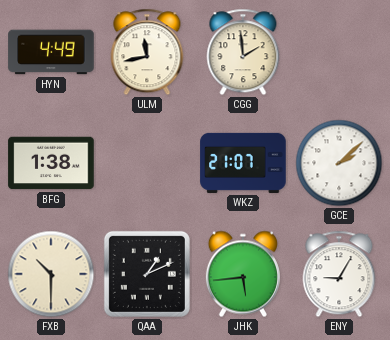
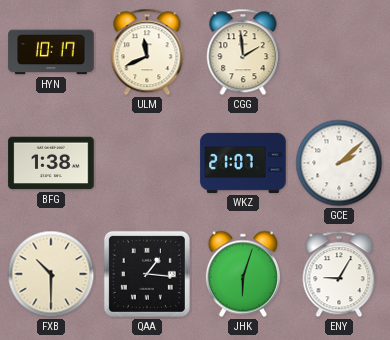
HYN: 4:49 -> 10:17 (51, 52)
ULM: 11:43 -> 11:41 (147, 52)
QAA: 1:11 -> 1:16 (147, 274)
JHK: 5:44 -> 6:03 (243, 274)
